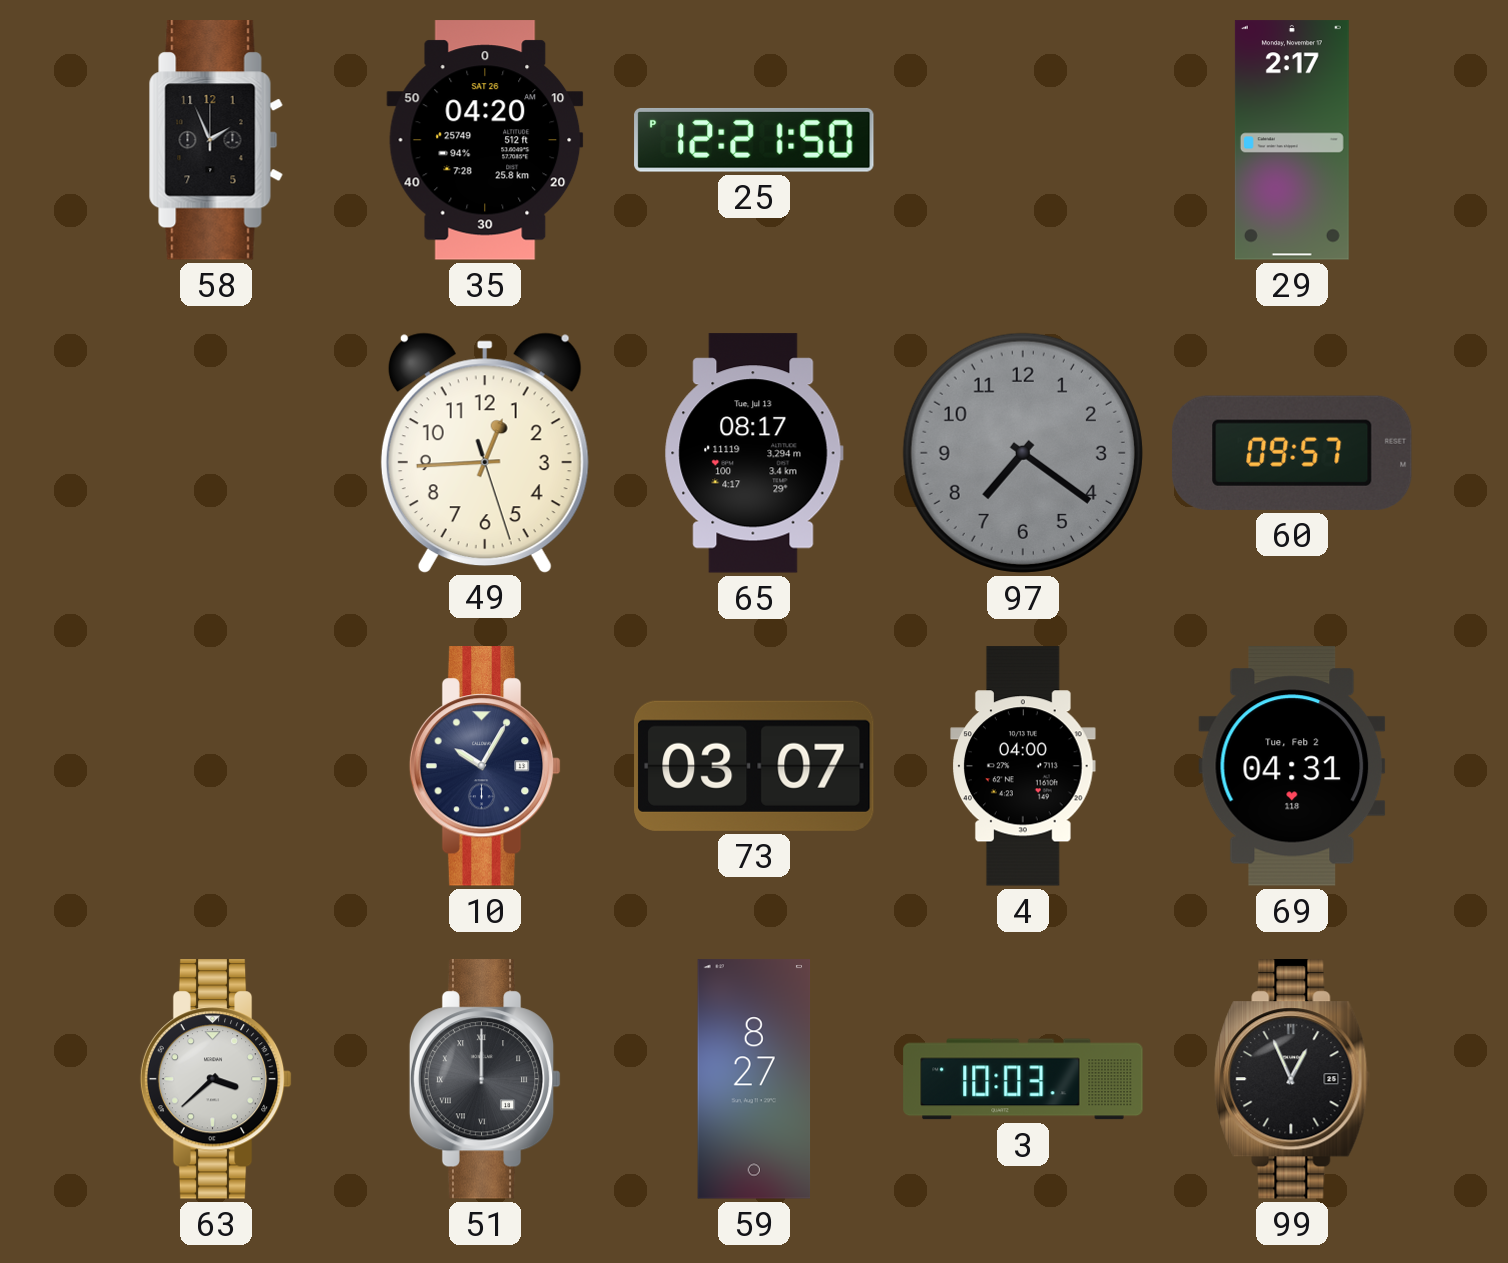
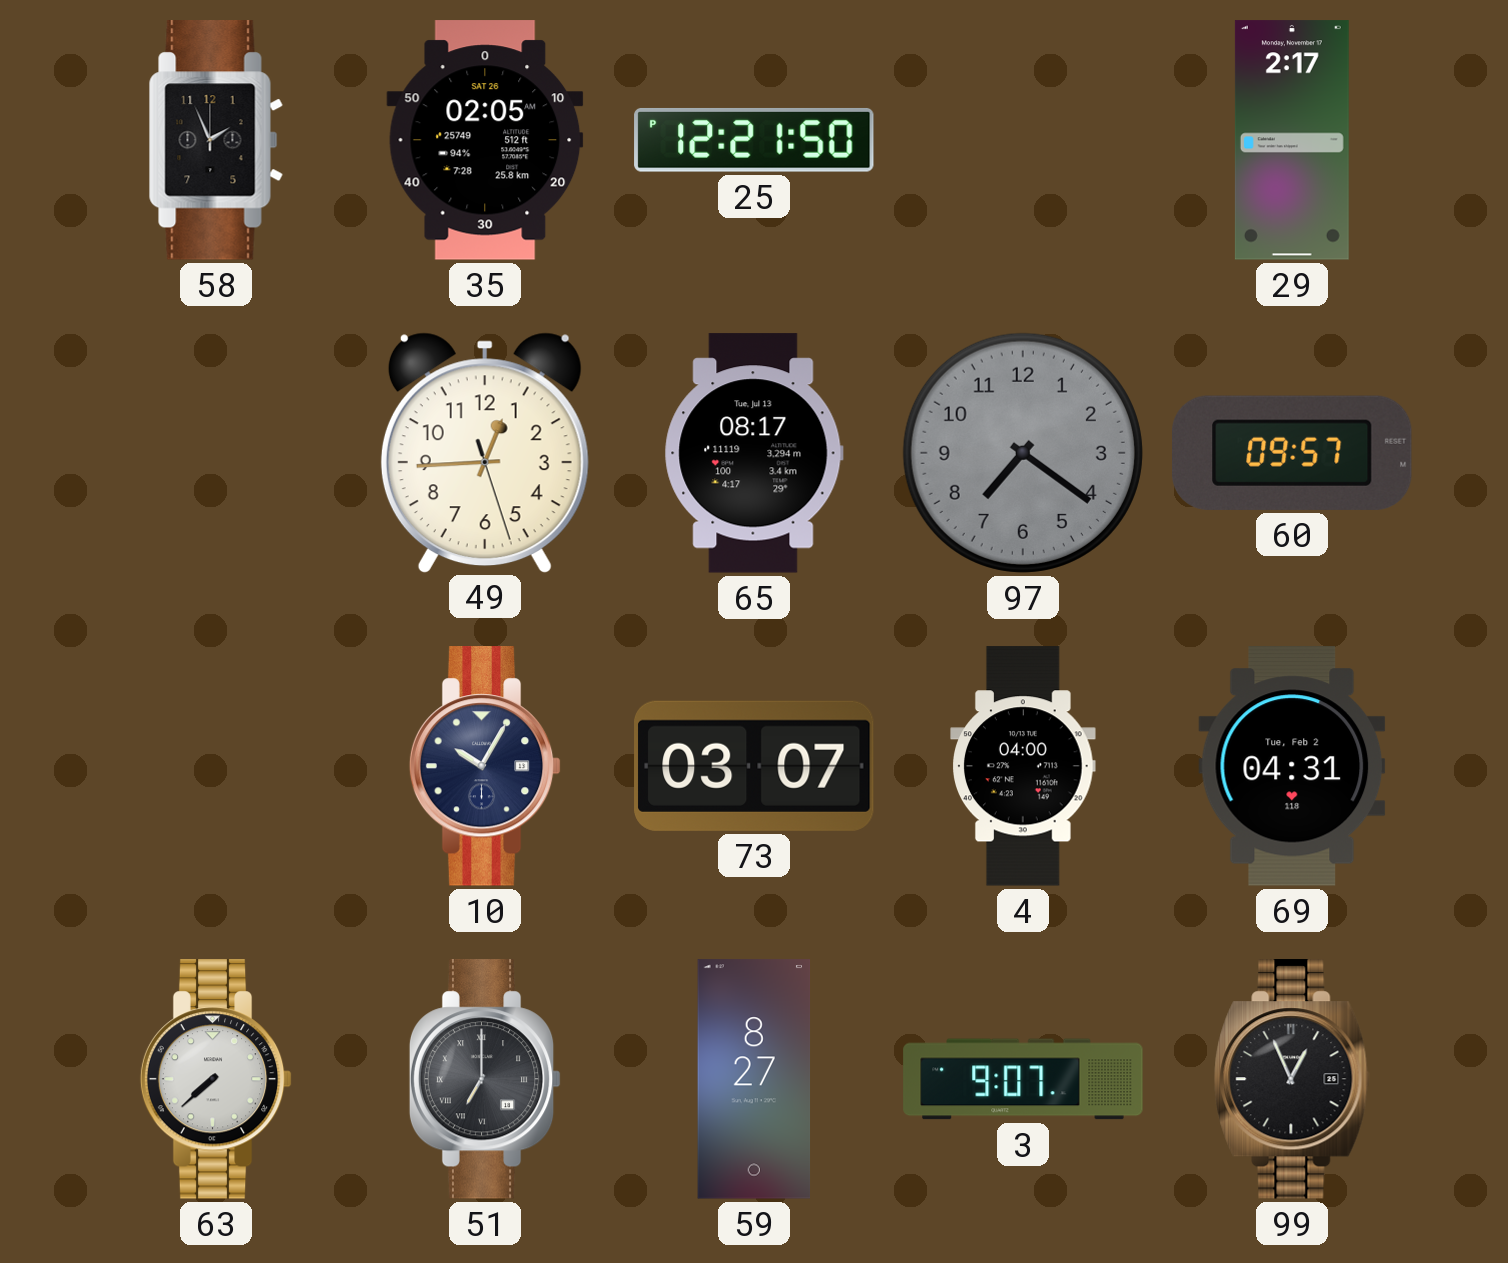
35: 04:20 -> 02:05 (485, 140)
63: 3:38 -> 7:38 (216, 1079)
51: 12:00 -> 7:00 (485, 1079)
3: 10:03 -> 9:07 (1023, 1079)
